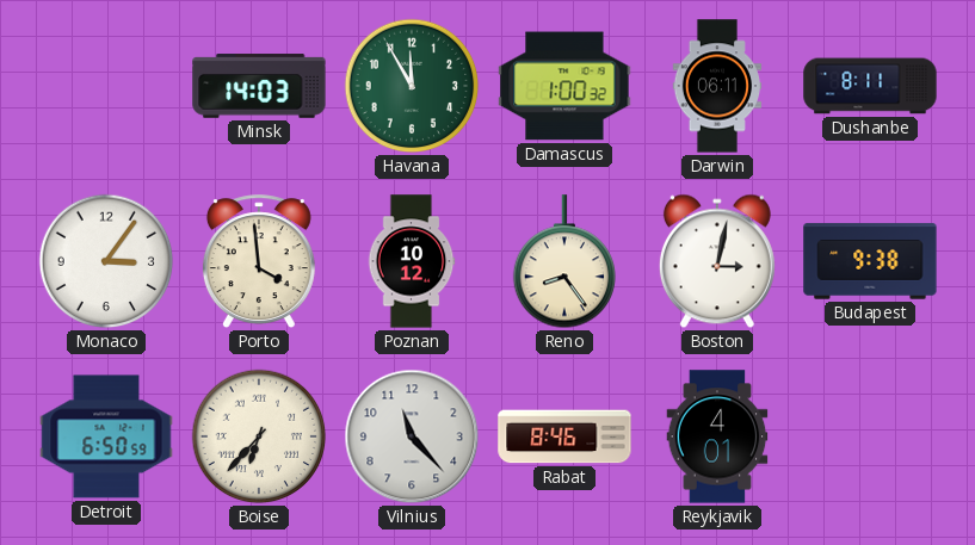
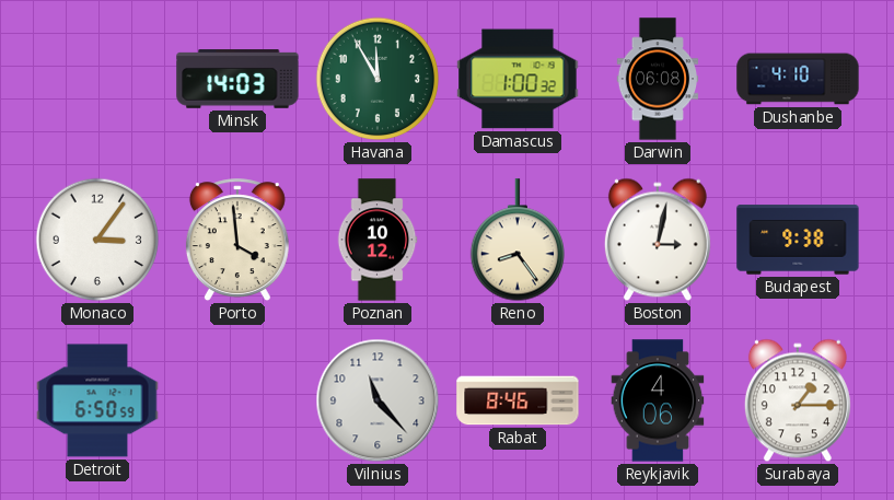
Darwin: 06:11 -> 06:08 (658, 79)
Dushanbe: 8:11 -> 4:10 (798, 79)
Boise: 6:37 -> none (259, 436)
Reykjavik: 4:01 -> 4:06 (658, 400)
Surabaya: none -> 1:15 (798, 400)
